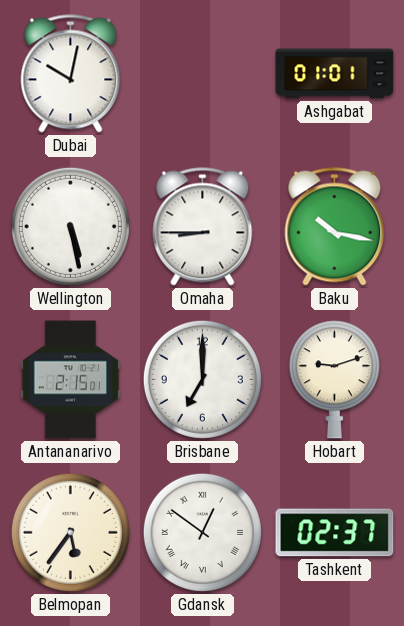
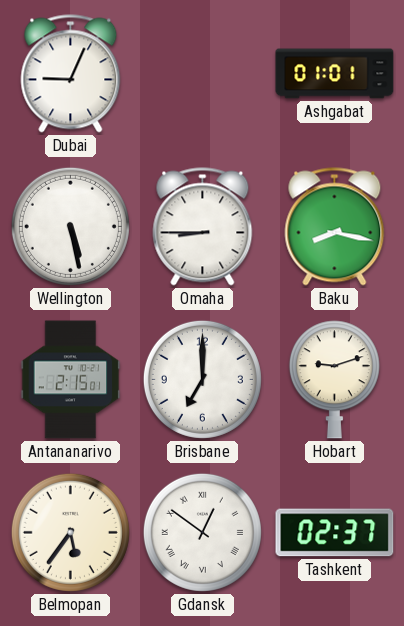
Dubai: 10:02 -> 9:04 (71, 74)
Baku: 10:17 -> 8:17 (335, 227)
